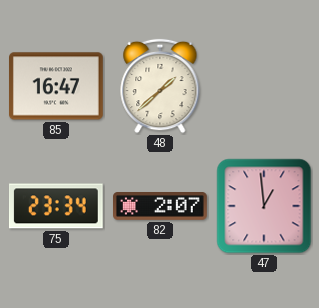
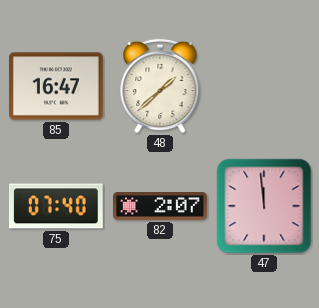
75: 23:34 -> 07:40 (56, 206)
47: 12:59 -> 11:59 (264, 206)
